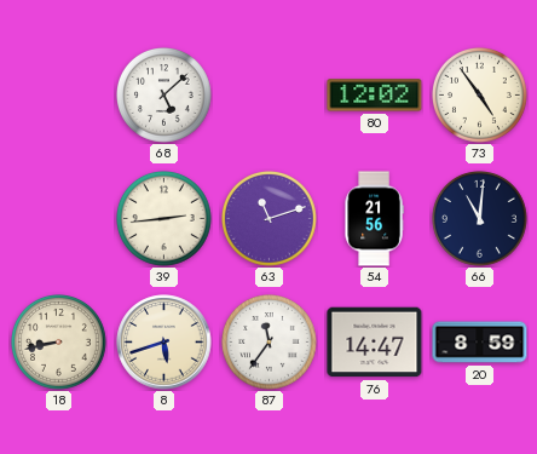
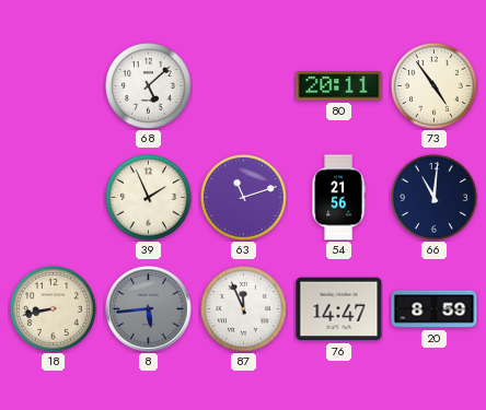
80: 12:02 -> 20:11 (339, 86)
39: 2:44 -> 1:56 (149, 198)
8: 5:42 -> 5:44 (149, 309)
8 dial: cream -> grey (149, 309)
87: 11:36 -> 11:56 (244, 309)
